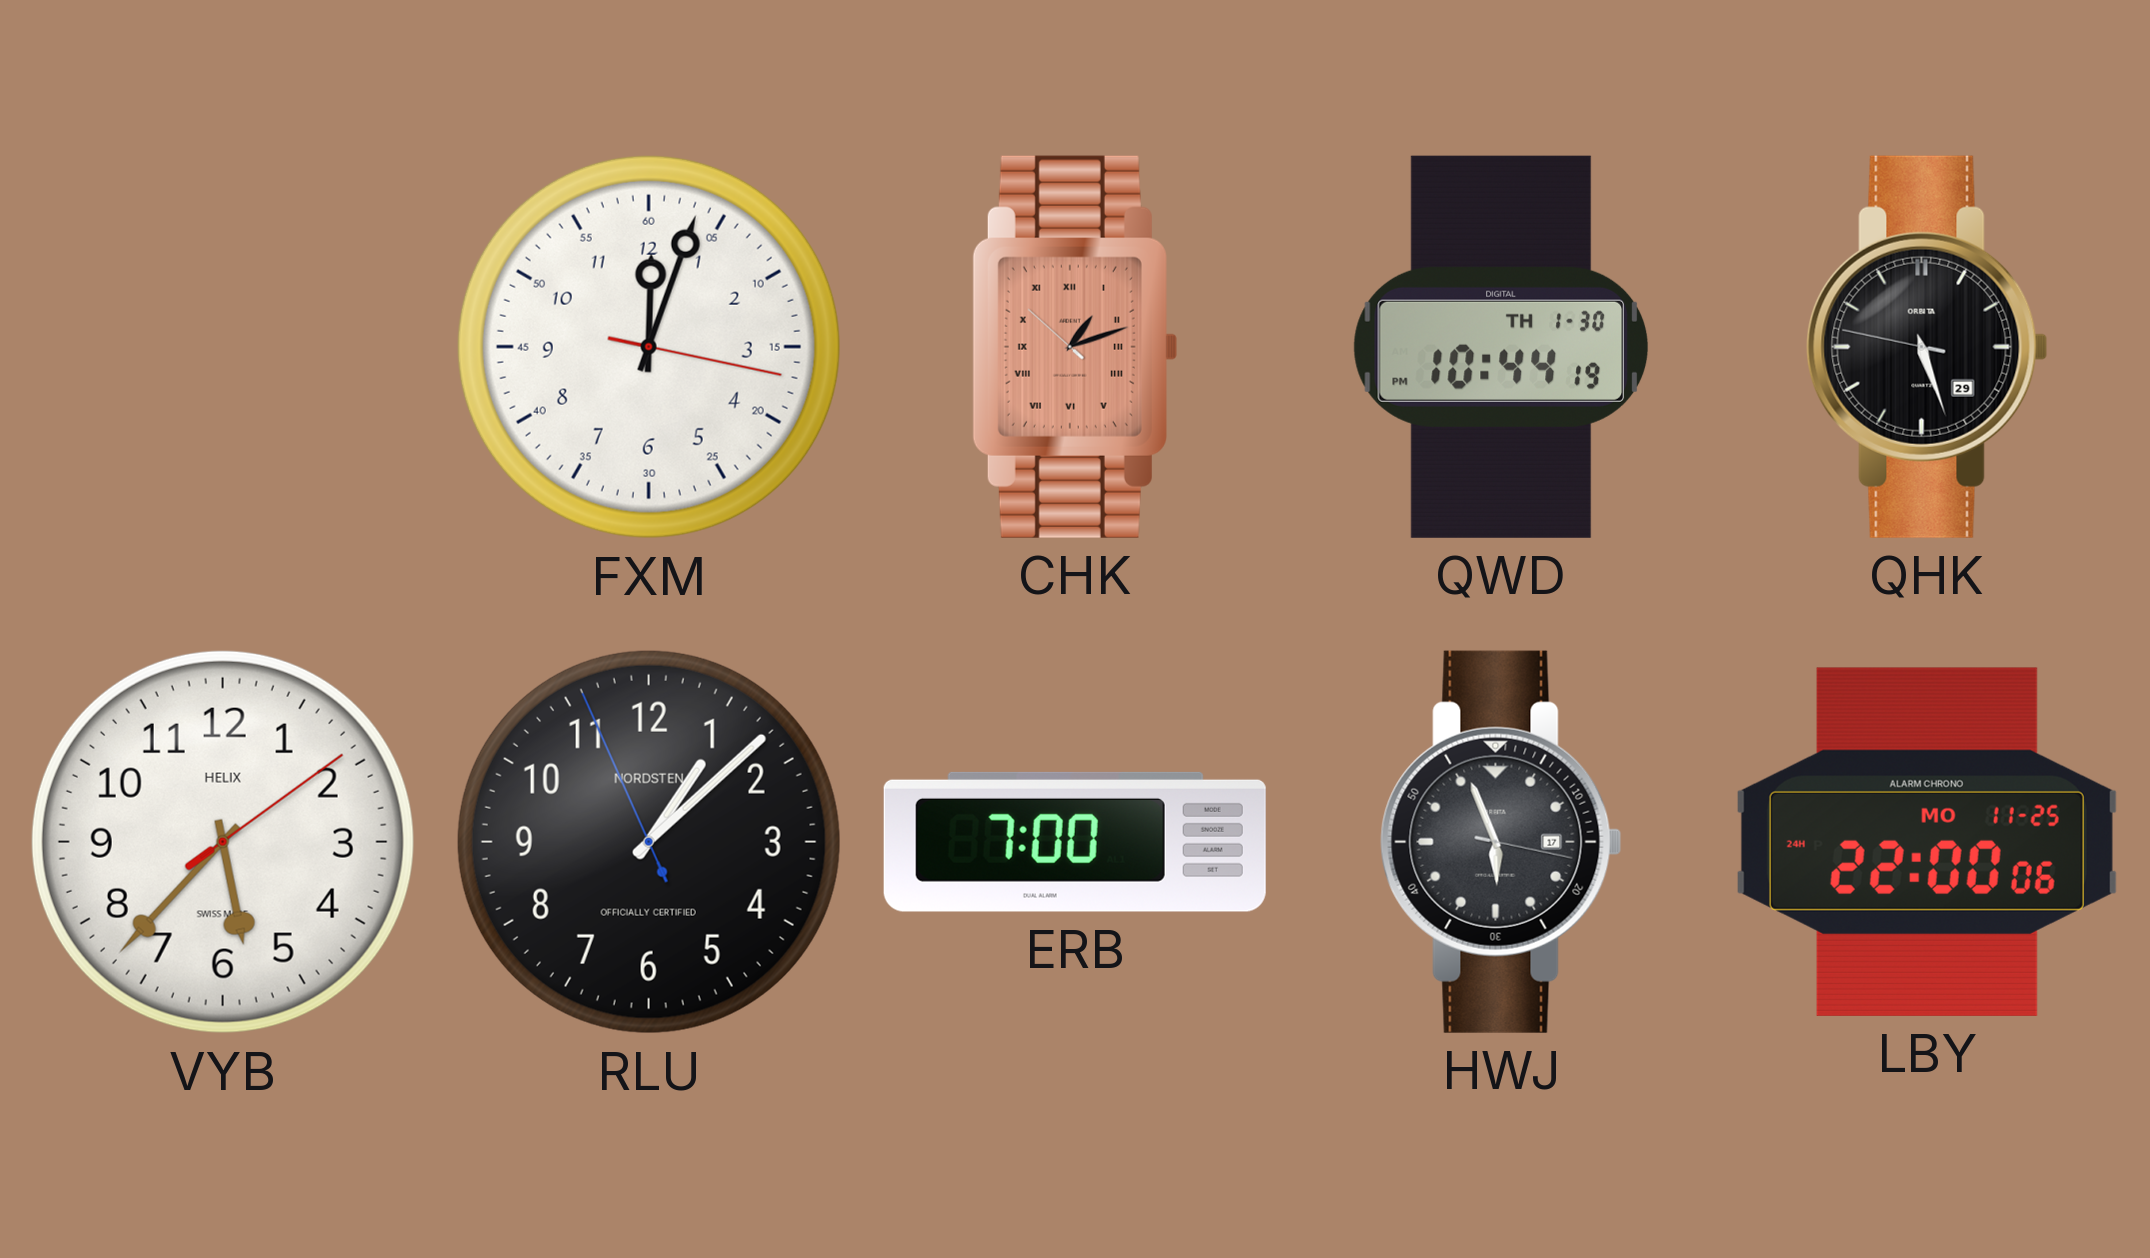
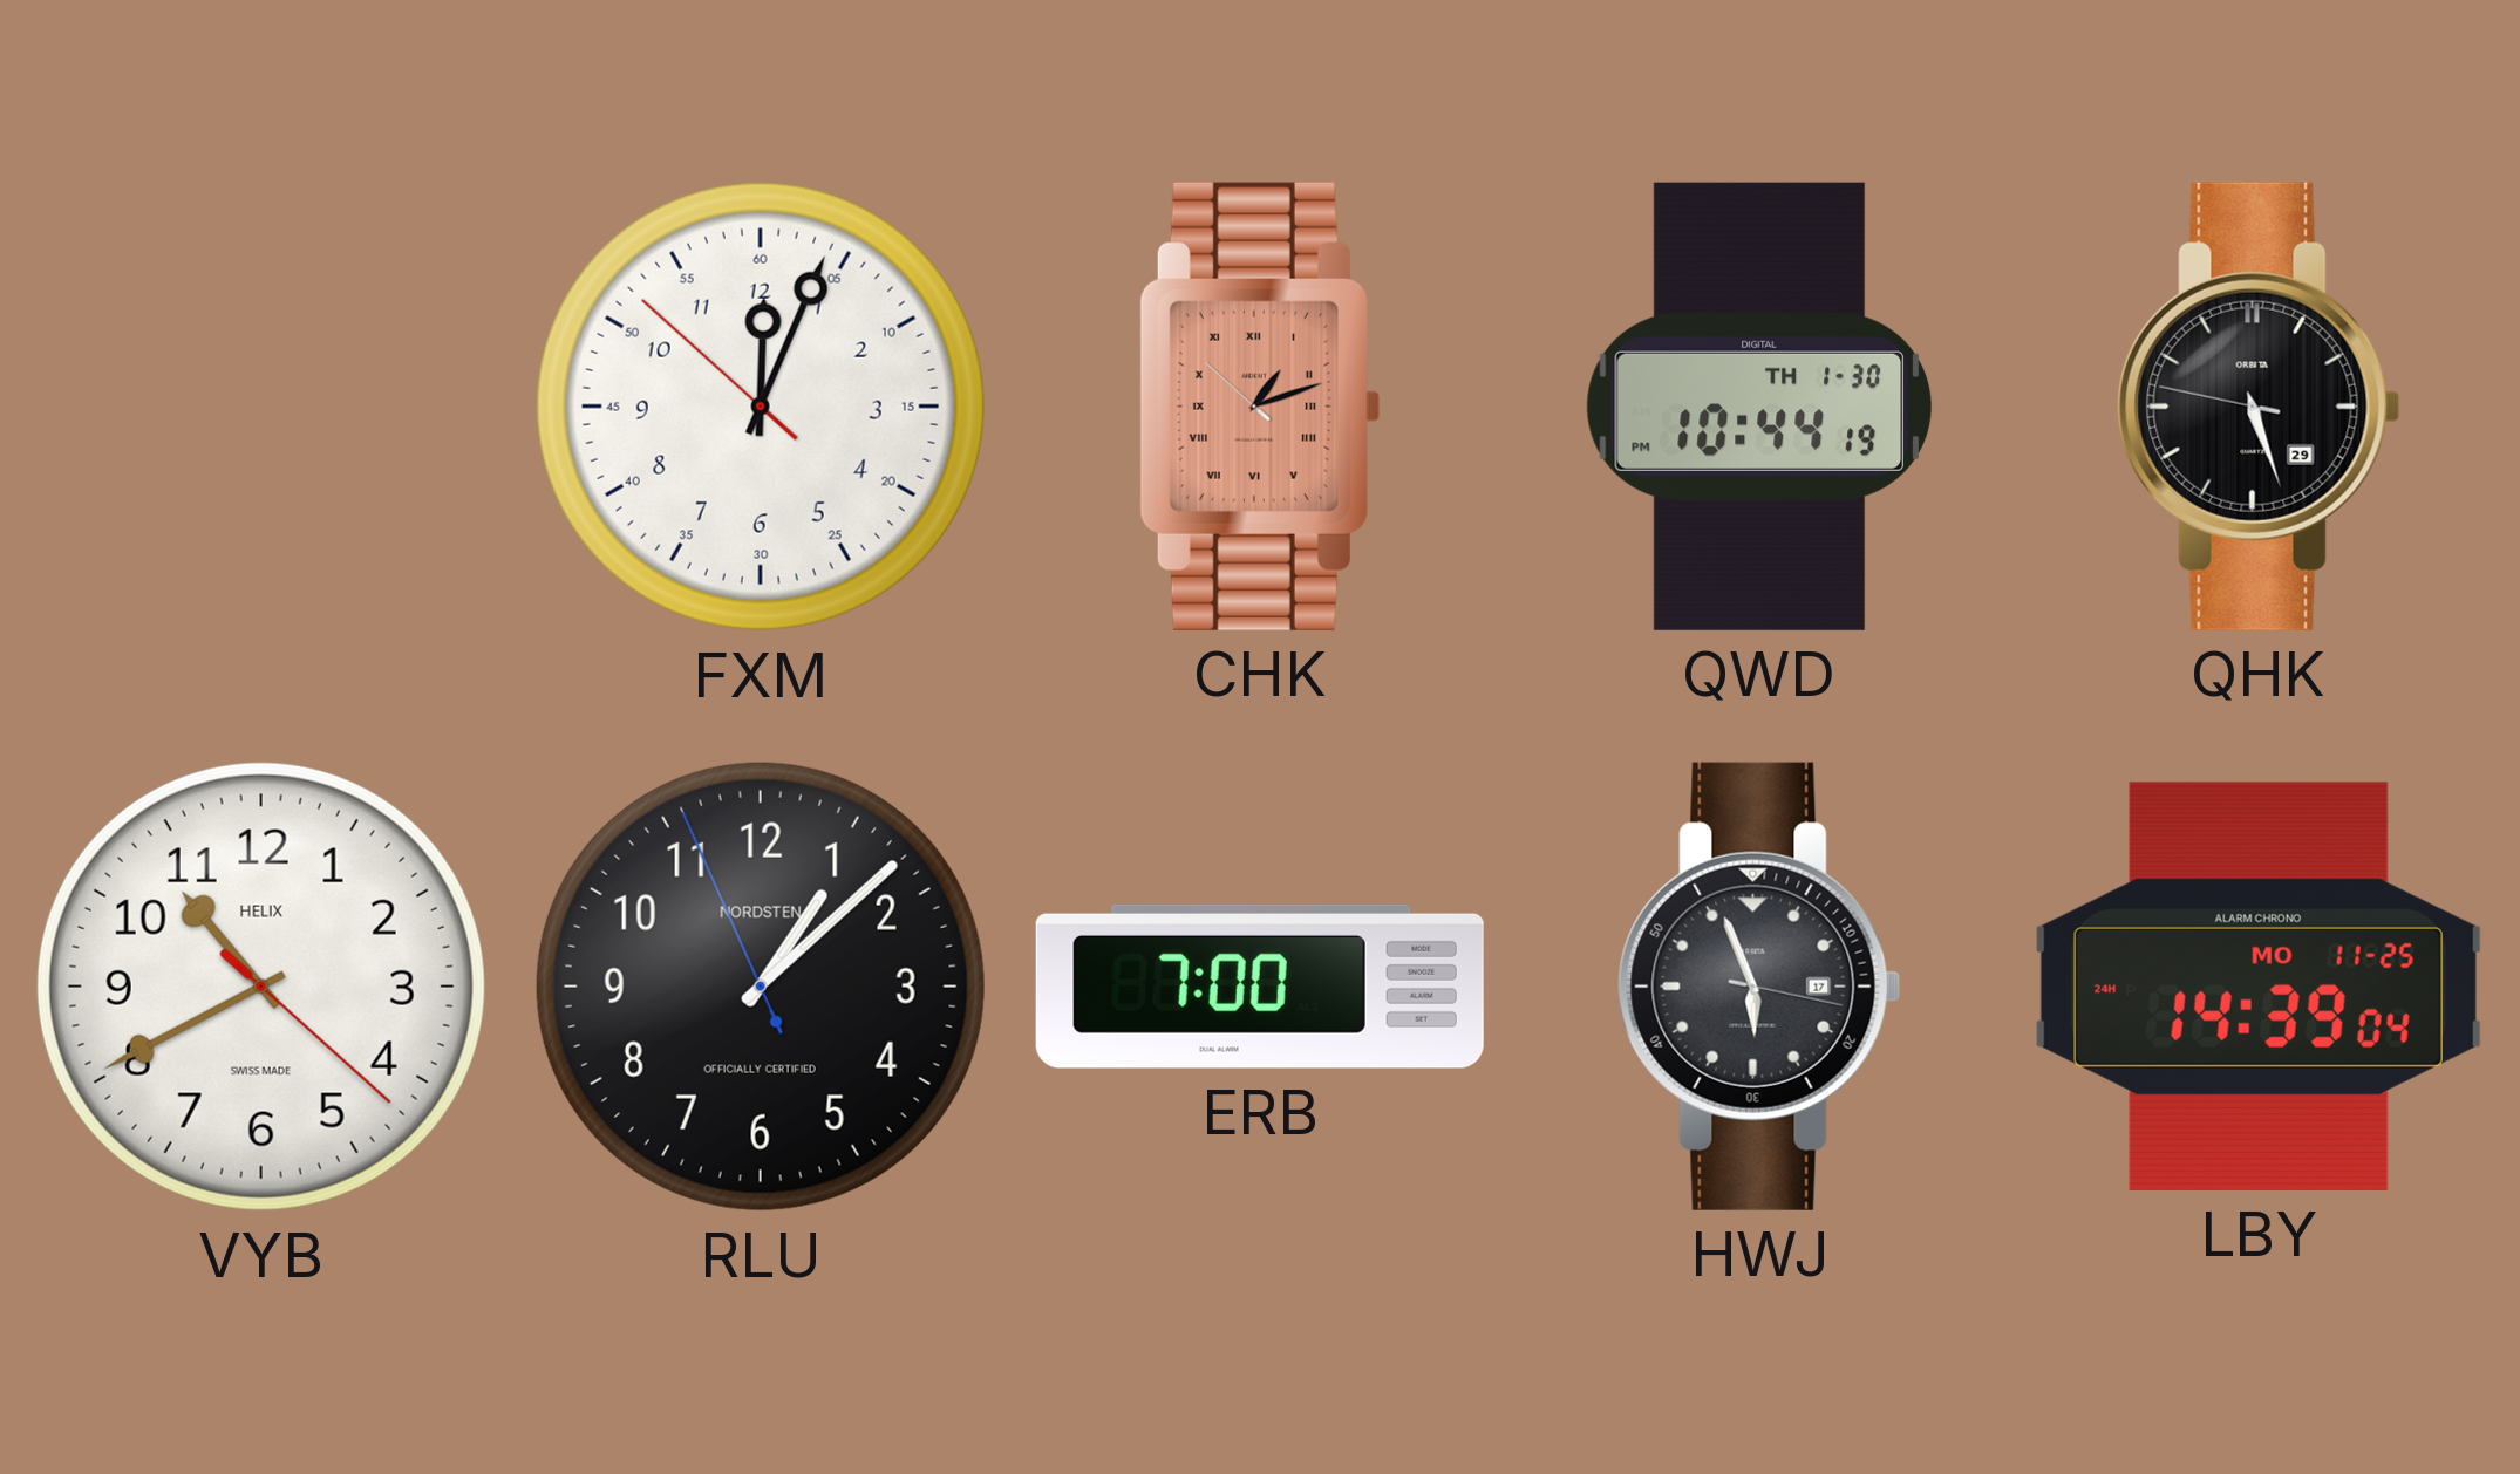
FXM: 12:03:17 -> 12:03:52 (761, 407)
VYB: 5:37 -> 10:40 (261, 987)
LBY: 22:00 -> 14:39 (2259, 987)
